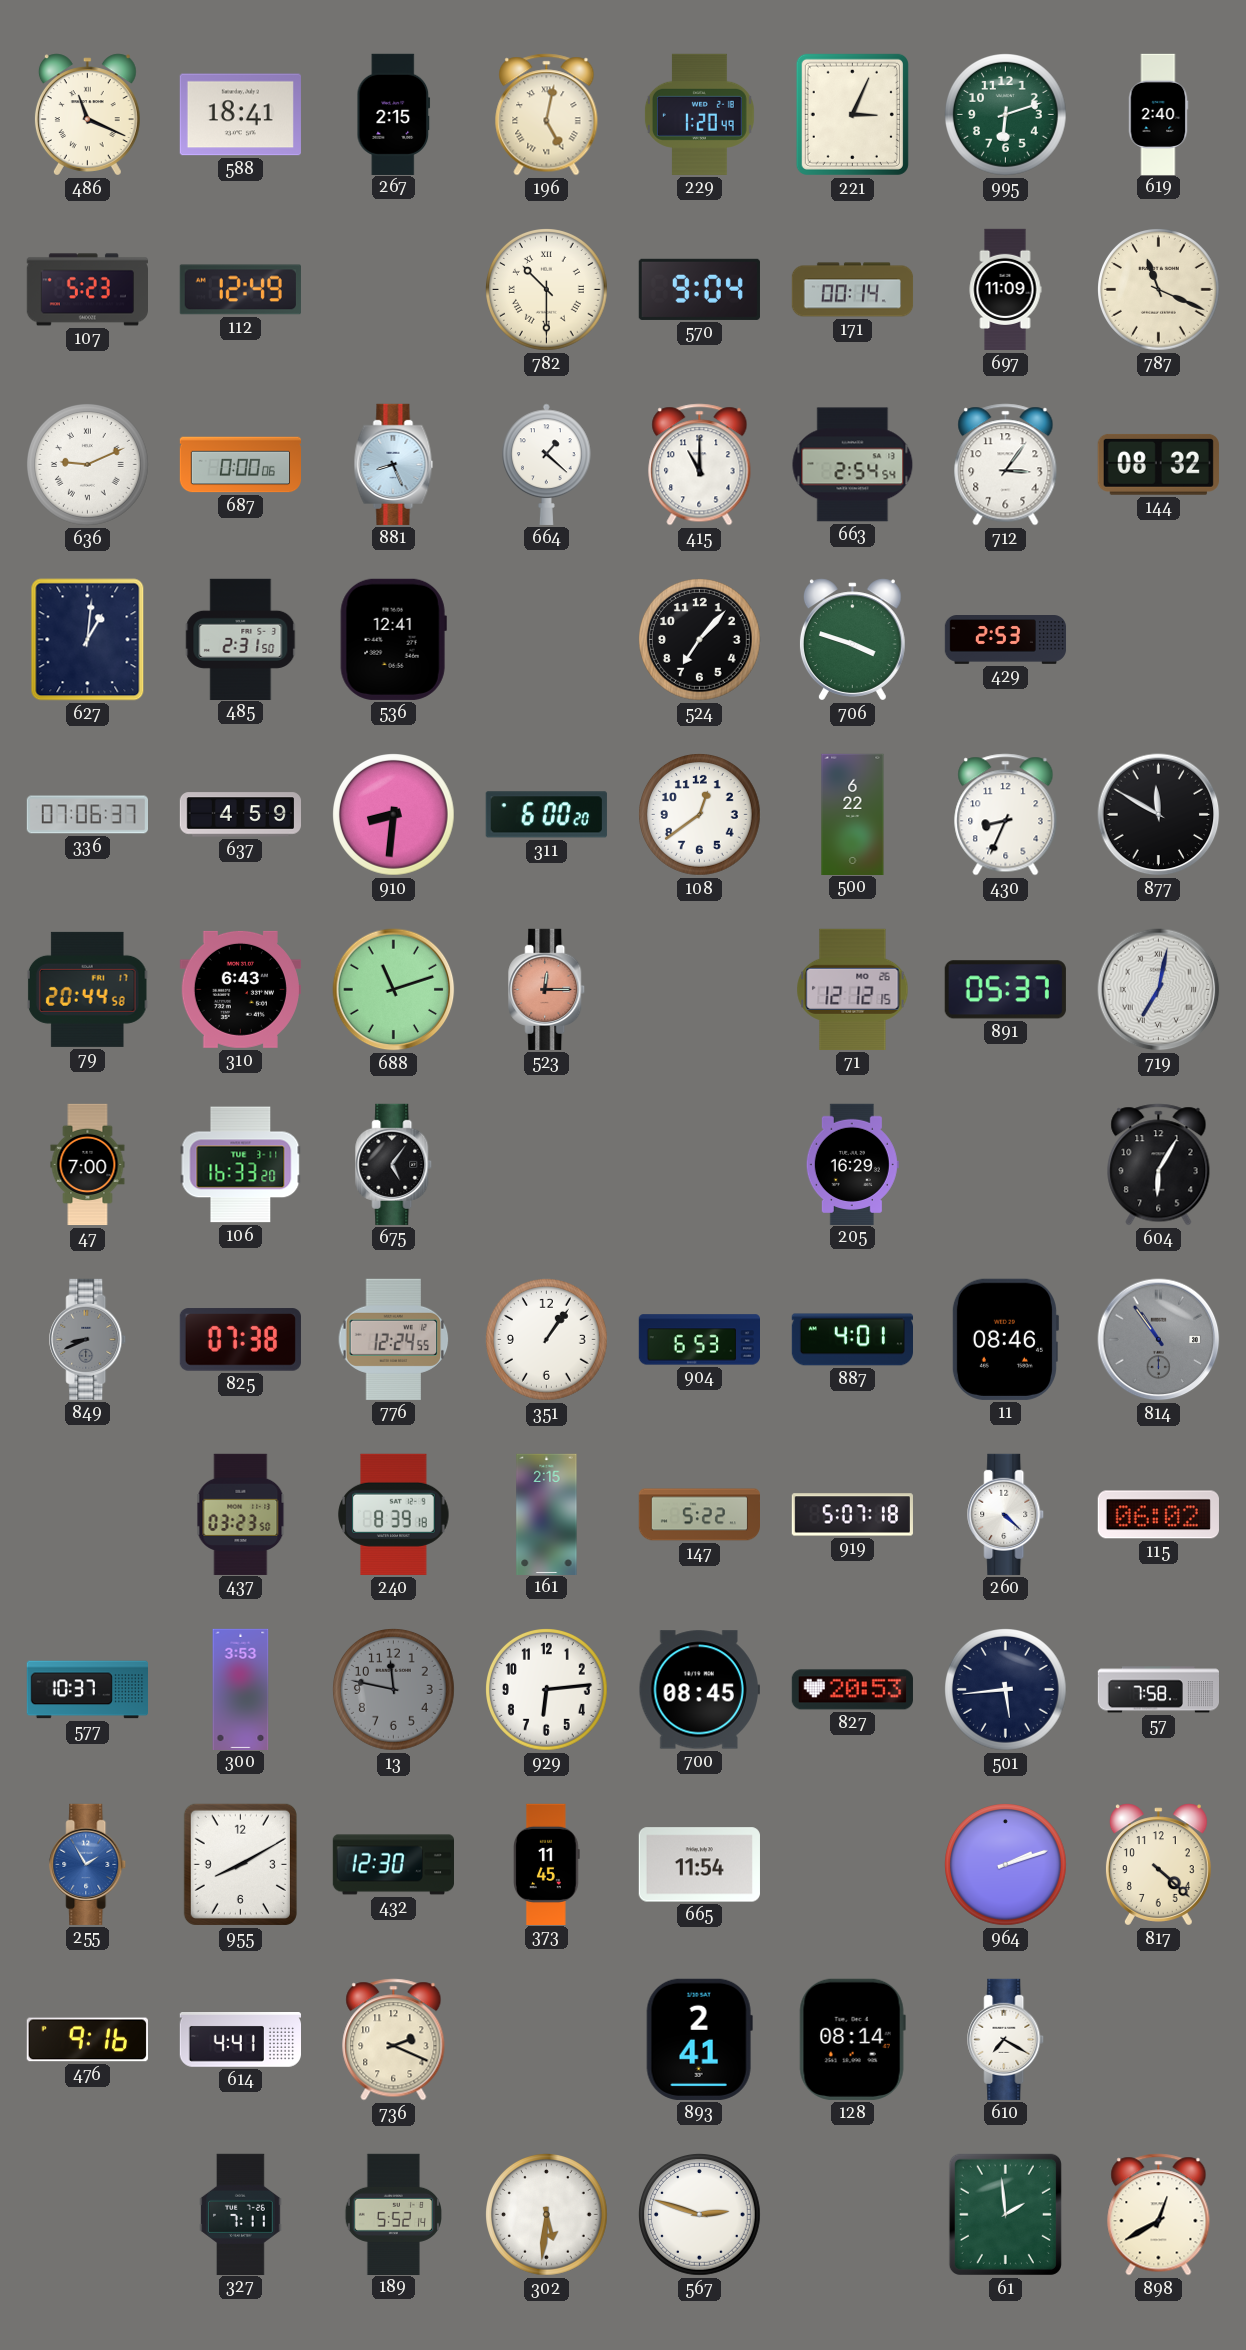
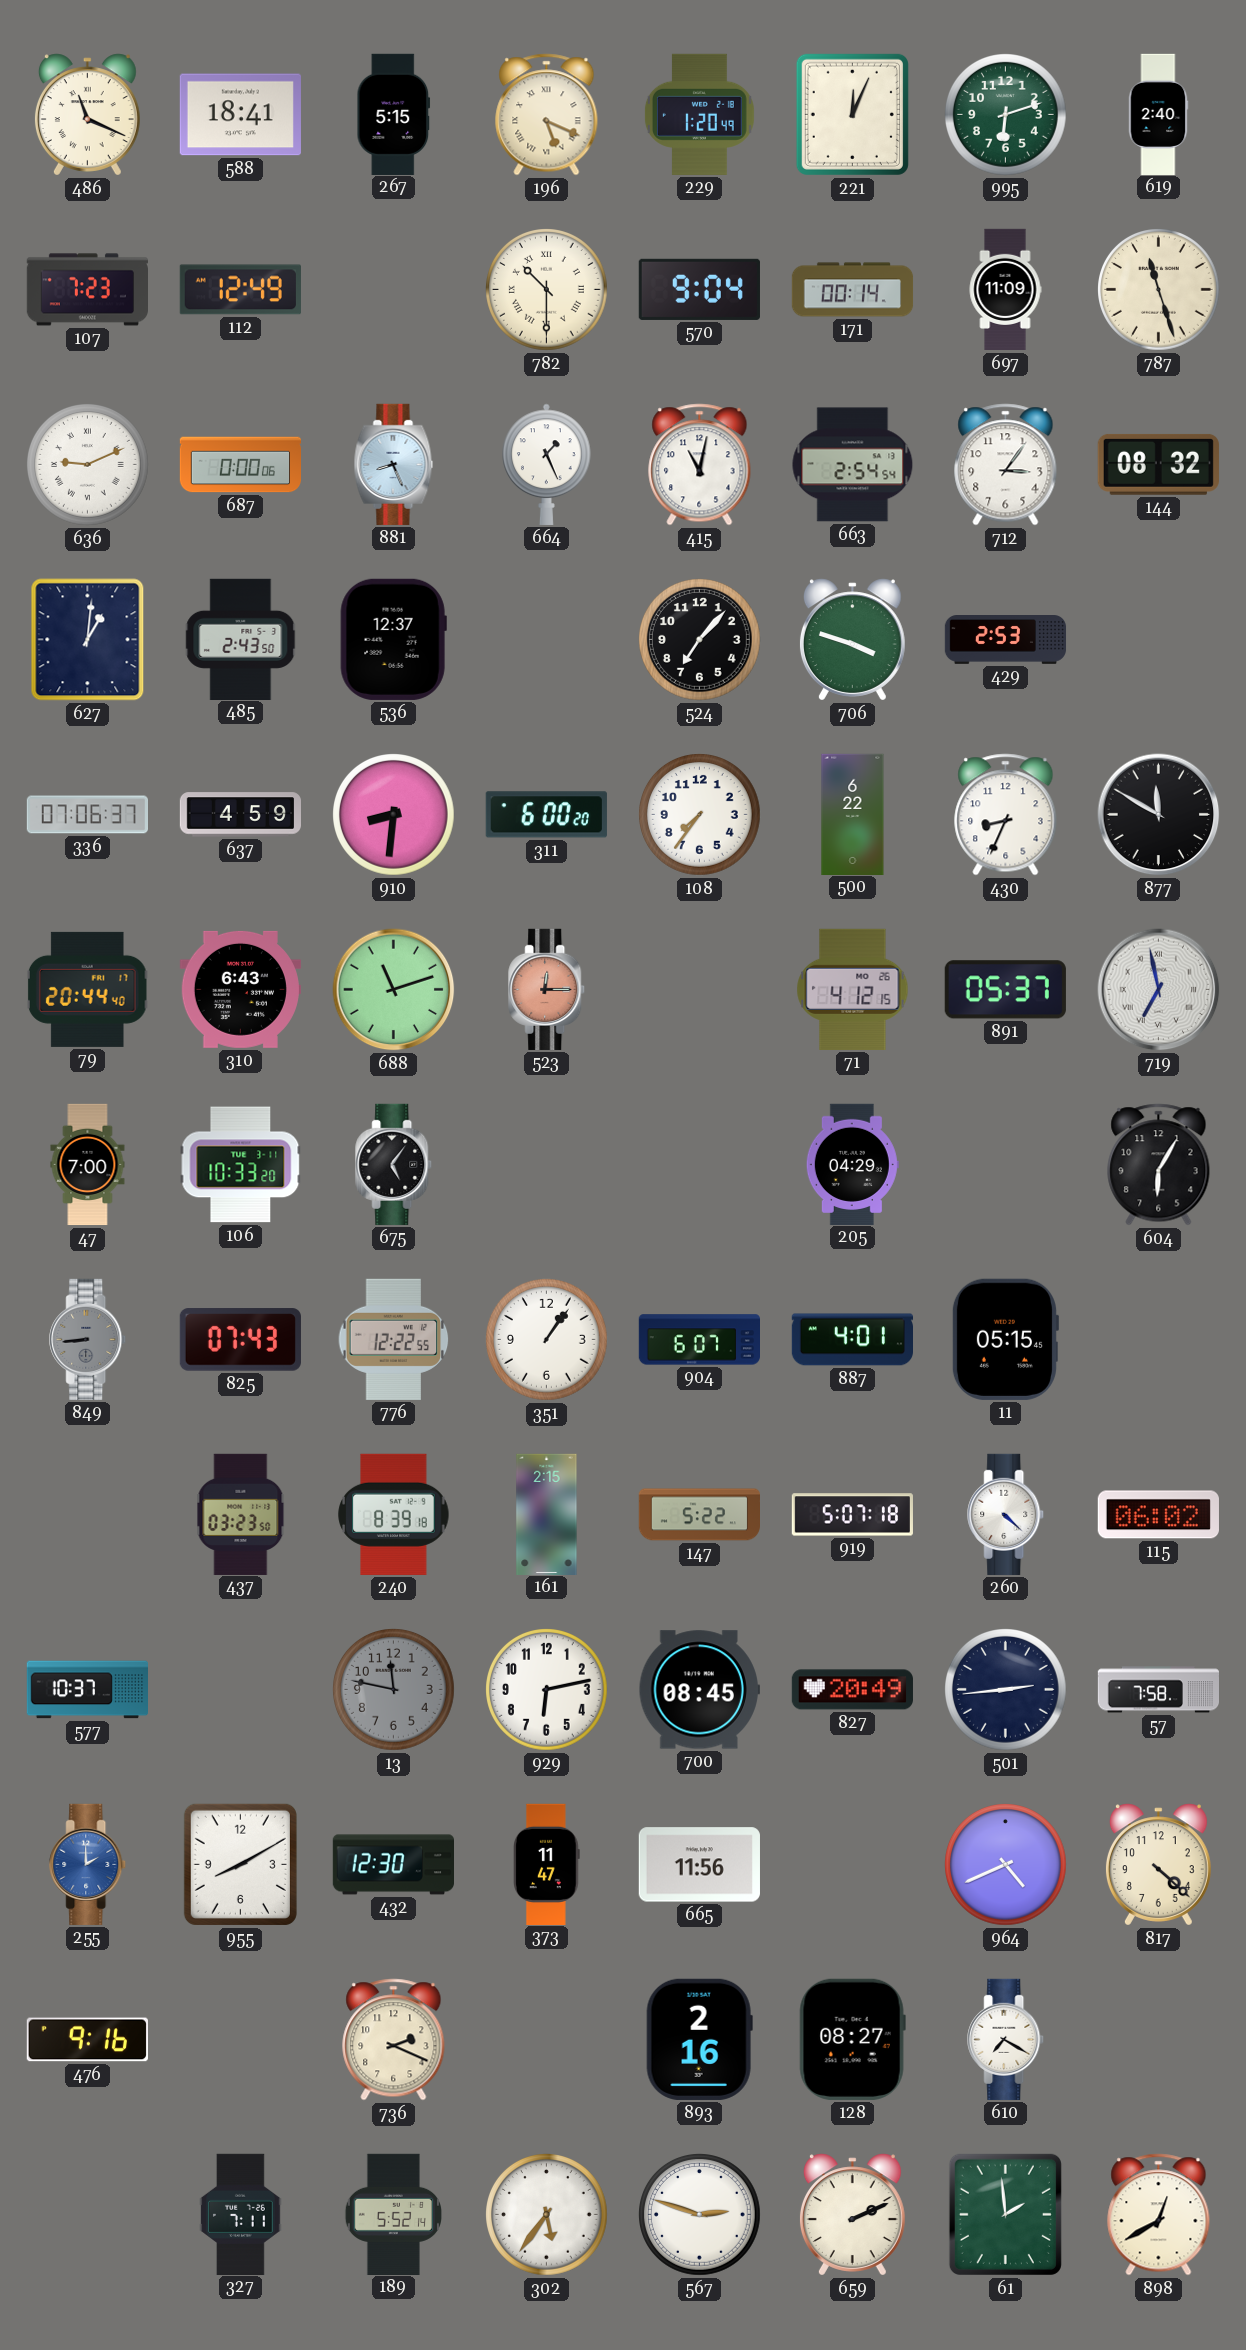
267: 2:15 -> 5:15 (394, 114)
196: 5:02 -> 5:19 (547, 115)
221: 3:04 -> 12:04 (852, 114)
107: 5:23 -> 7:23 (87, 290)
787: 11:19 -> 11:27 (1159, 290)
664: 1:22 -> 1:26 (547, 464)
415: 11:00 -> 11:02 (700, 465)
485: 2:31 -> 2:43 (241, 639)
536: 12:41 -> 12:37 (393, 639)
108: 12:39 -> 7:36 (700, 815)
79: 20:44:58 -> 20:44:40 (87, 989)
71: 12:12 -> 4:12 (853, 989)
719: 7:02 -> 6:58 (1159, 990)
106: 16:33 -> 10:33 (241, 1165)
205: 16:29 -> 04:29 (852, 1164)
849: 8:41 -> 8:44 (88, 1339)
825: 07:38 -> 07:43 (240, 1340)
776: 12:24 -> 12:22 (394, 1339)
904: 6:53 -> 6:07 (699, 1340)
11: 08:46 -> 05:15 (1005, 1339)
814: 10:54 -> none (1159, 1340)
300: 3:53 -> none (241, 1689)
929: 6:14 -> 6:13 (547, 1690)
827: 20:53 -> 20:49 (852, 1690)
501: 5:44 -> 2:44 (1006, 1690)
255: 1:55 -> 2:00 (88, 1864)
373: 11:45 -> 11:47 (547, 1864)
665: 11:54 -> 11:56 (699, 1865)
964: 2:12 -> 4:41 (1006, 1865)
614: 4:41 -> none (240, 2040)
893: 2:41 -> 2:16 (699, 2039)
128: 08:14 -> 08:27 (852, 2039)
302: 5:31 -> 5:36 (547, 2215)
659: none -> 2:11 (852, 2215)
